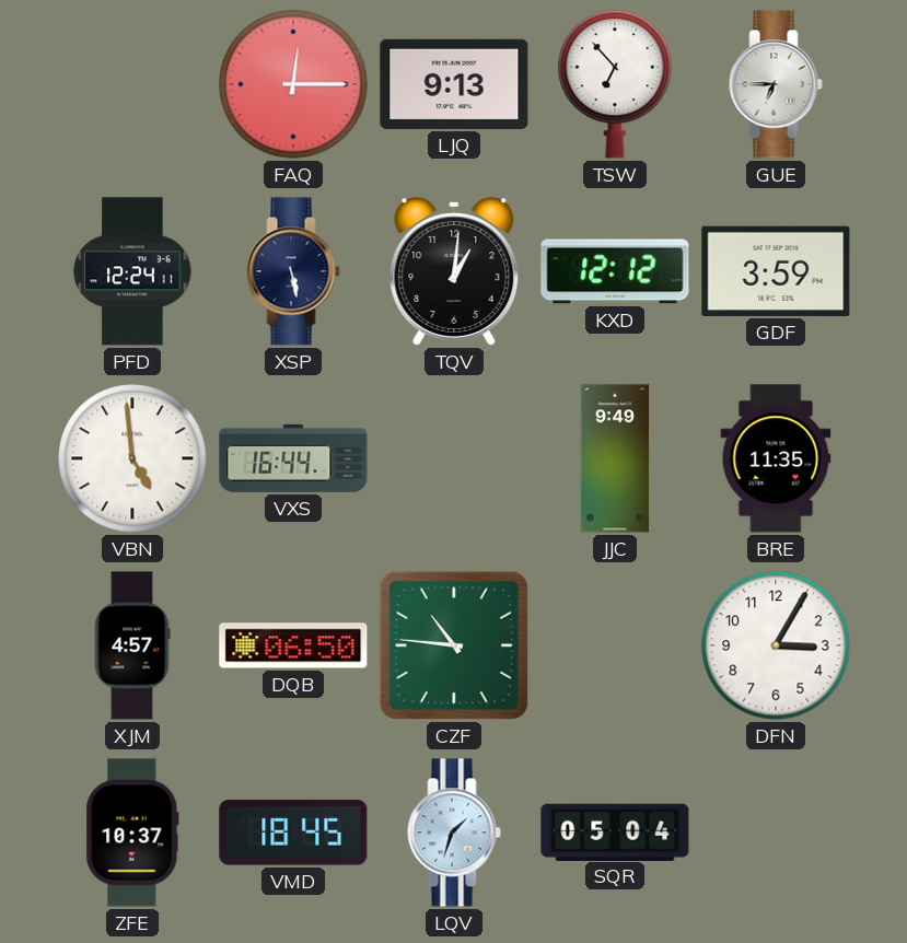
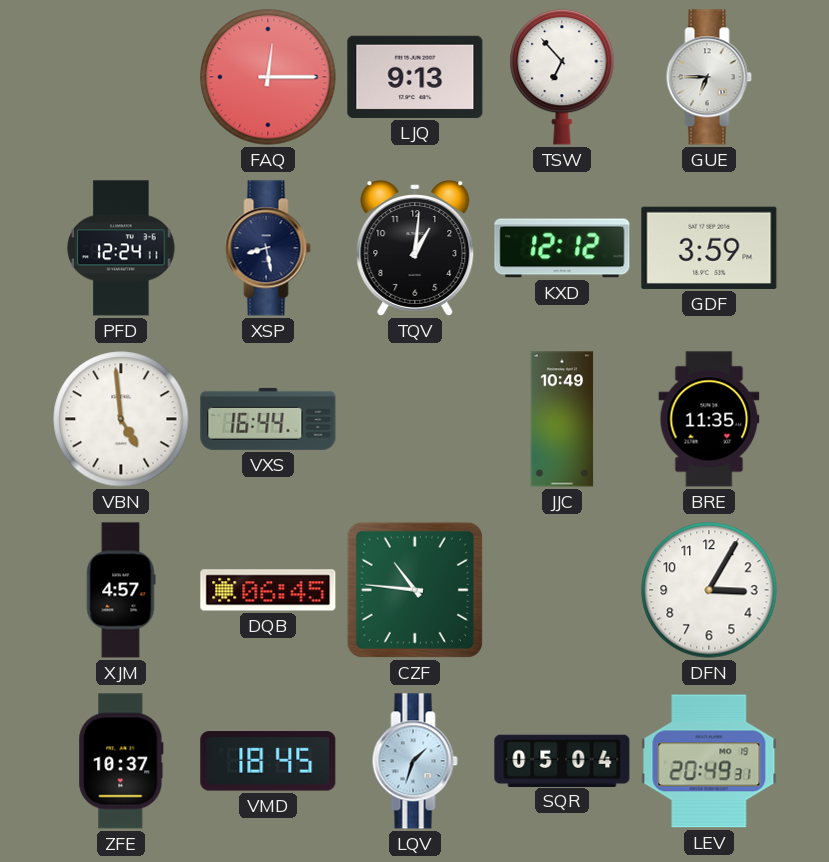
XSP: 5:28 -> 8:28 (268, 248)
JJC: 9:49 -> 10:49 (562, 419)
DQB: 06:50 -> 06:45 (268, 590)
LEV: none -> 20:49 (709, 761)
